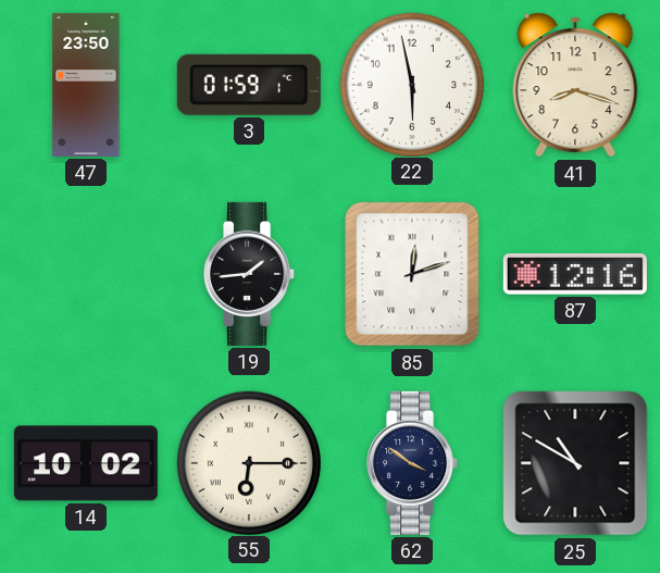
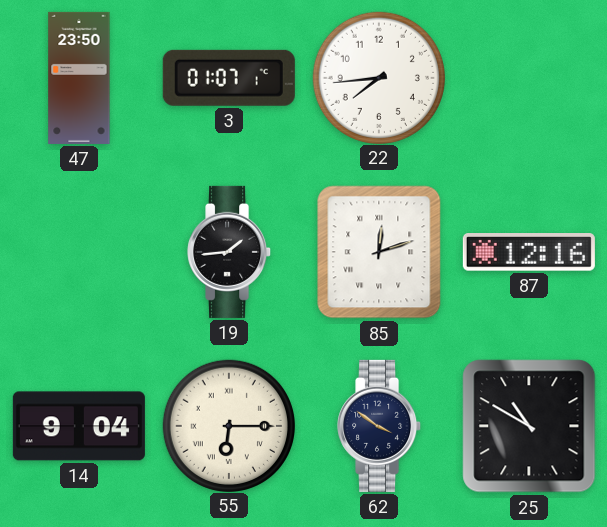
3: 01:59 -> 01:07 (229, 78)
22: 5:58 -> 7:44 (378, 77)
41: 8:18 -> none (575, 85)
14: 10:02 -> 9:04 (79, 426)
